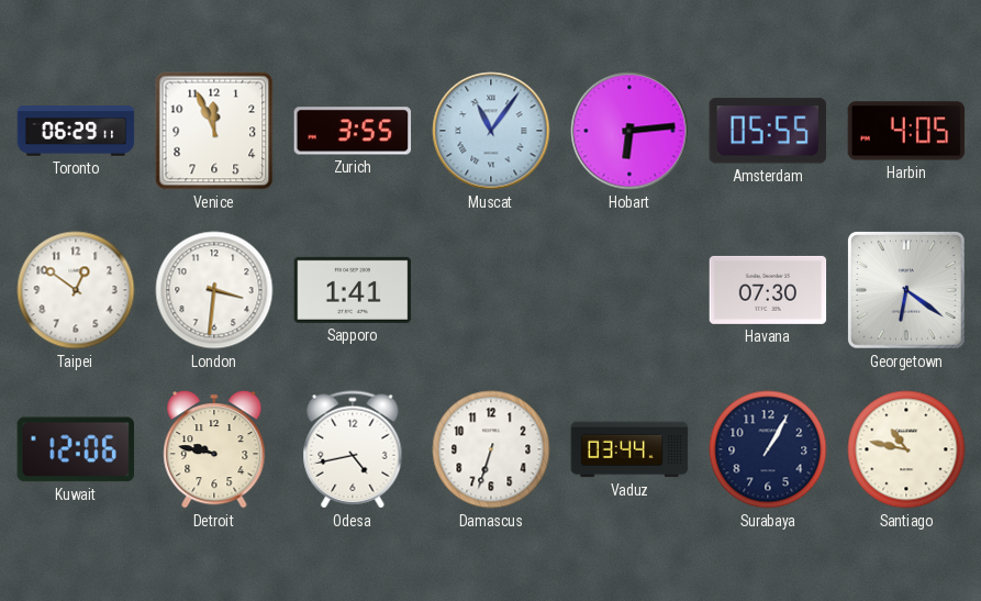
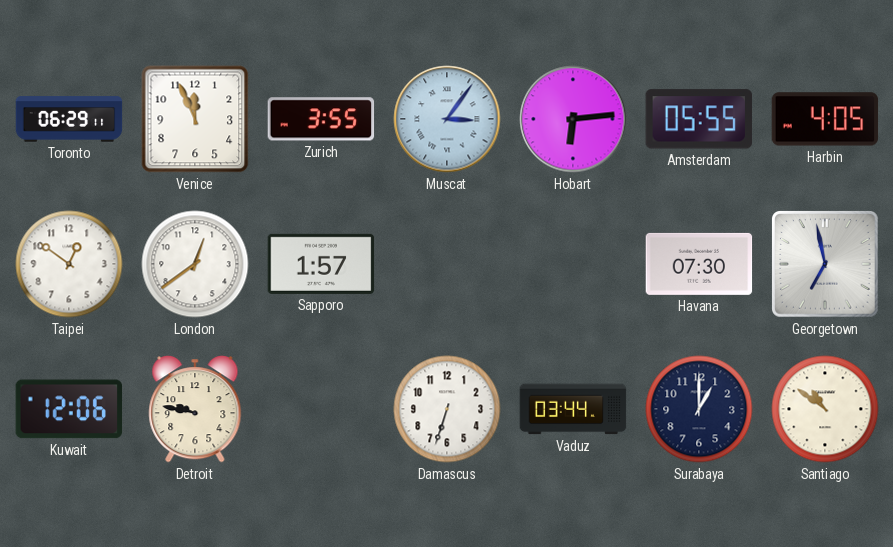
Muscat: 11:06 -> 3:06 (447, 119)
London: 3:31 -> 12:39 (195, 264)
Sapporo: 1:41 -> 1:57 (321, 264)
Georgetown: 6:21 -> 6:58 (826, 265)
Odesa: 4:43 -> none (353, 449)
Surabaya: 1:05 -> 1:00 (699, 409)
Santiago: 10:47 -> 10:51 (825, 409)
